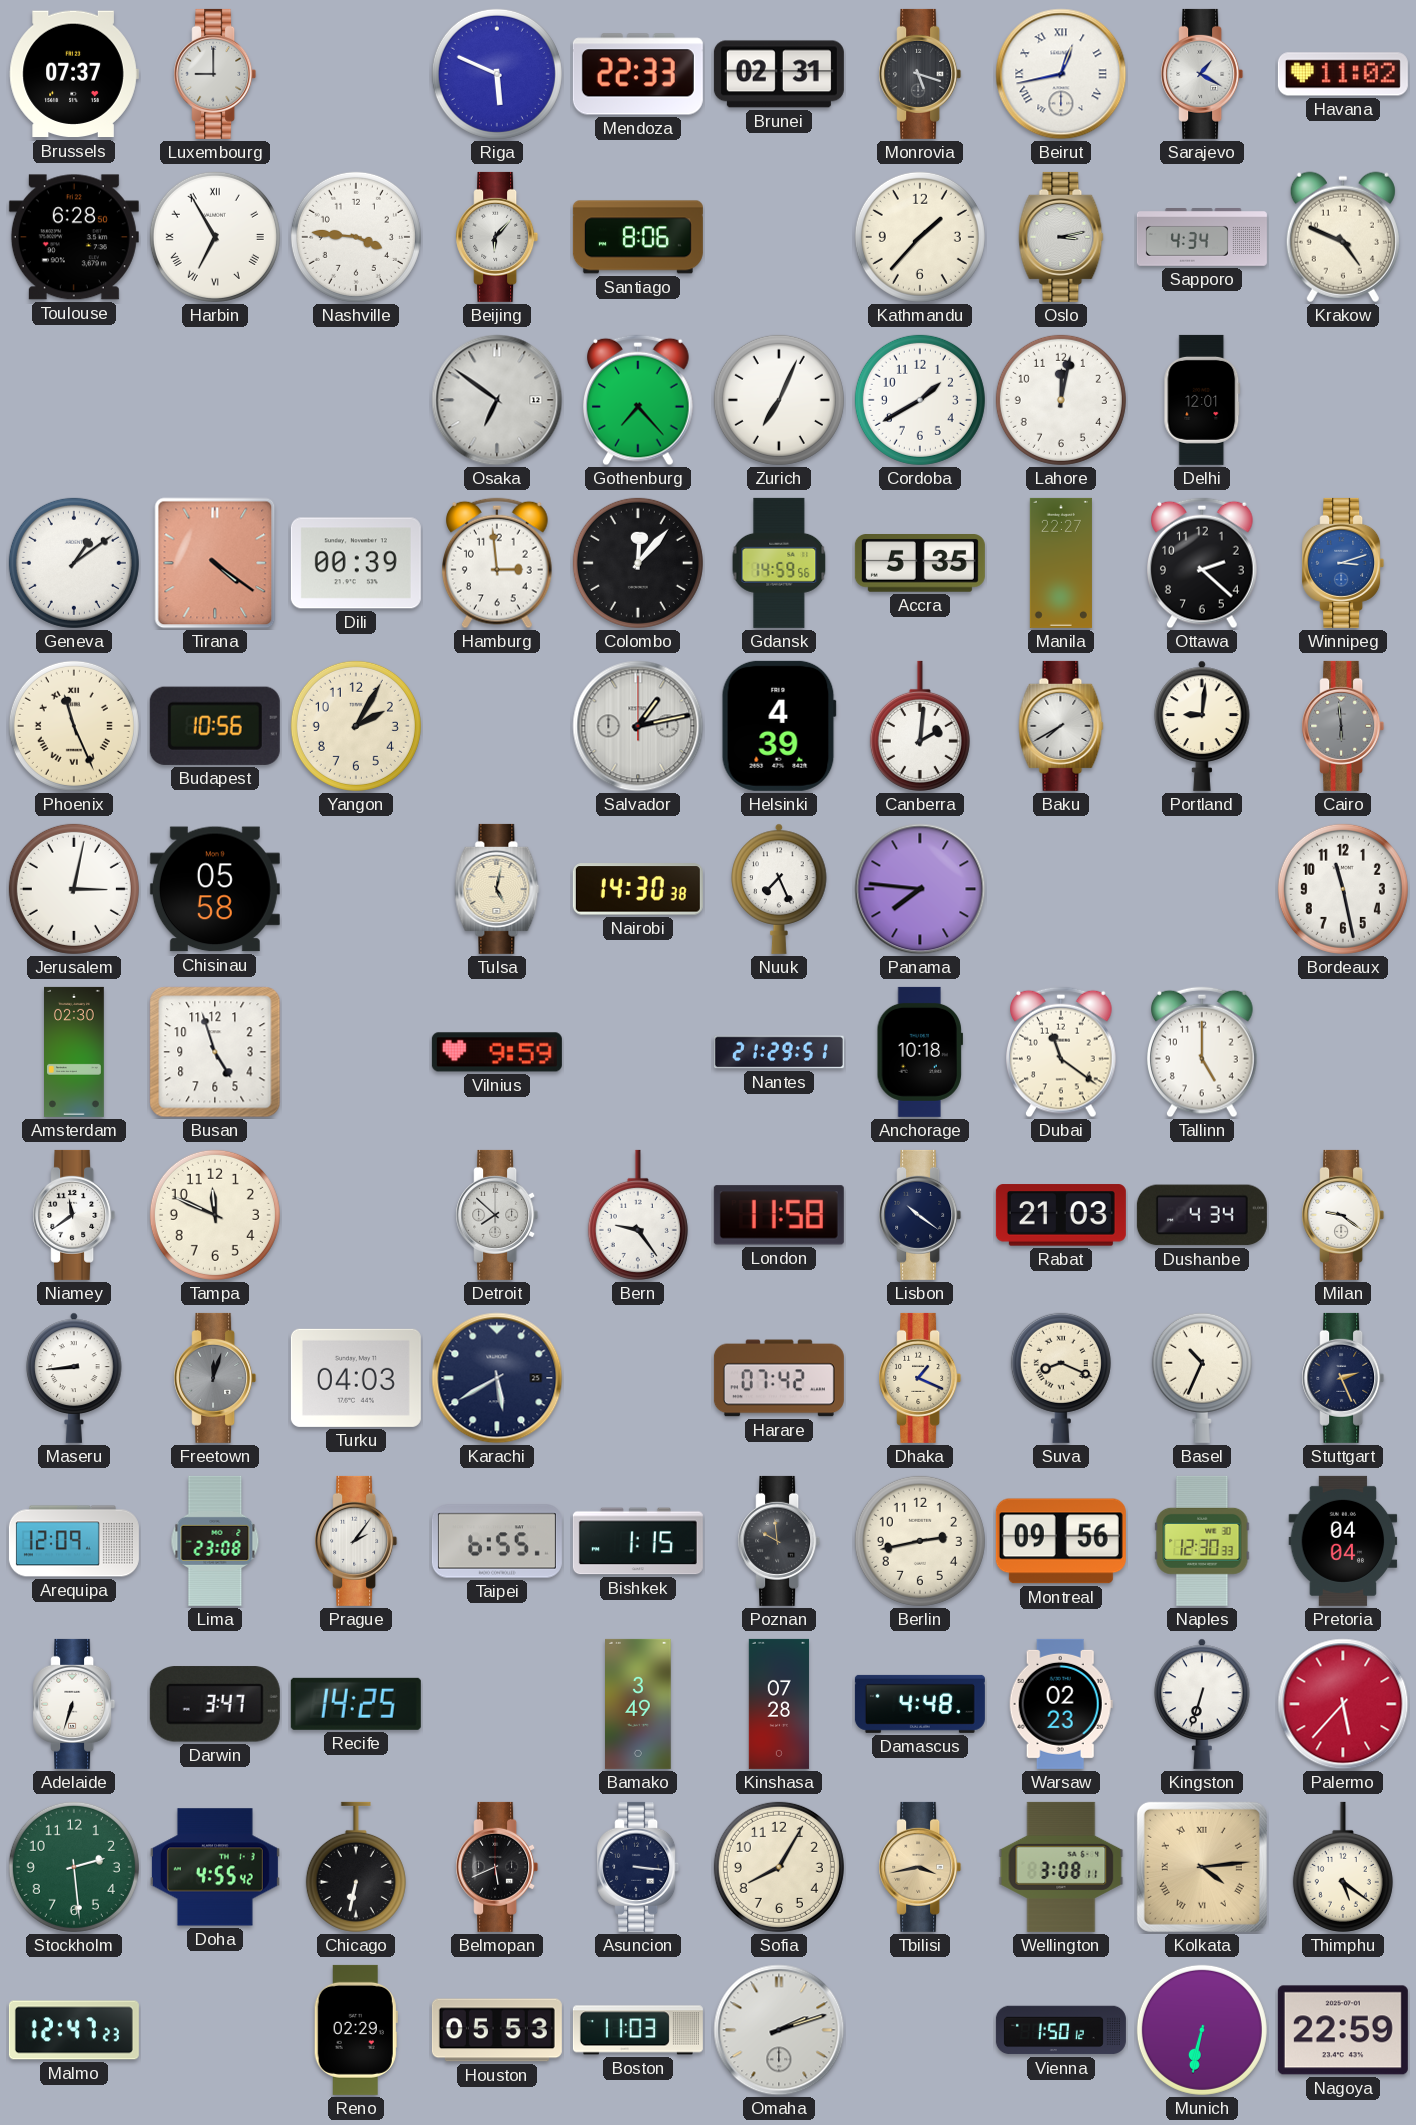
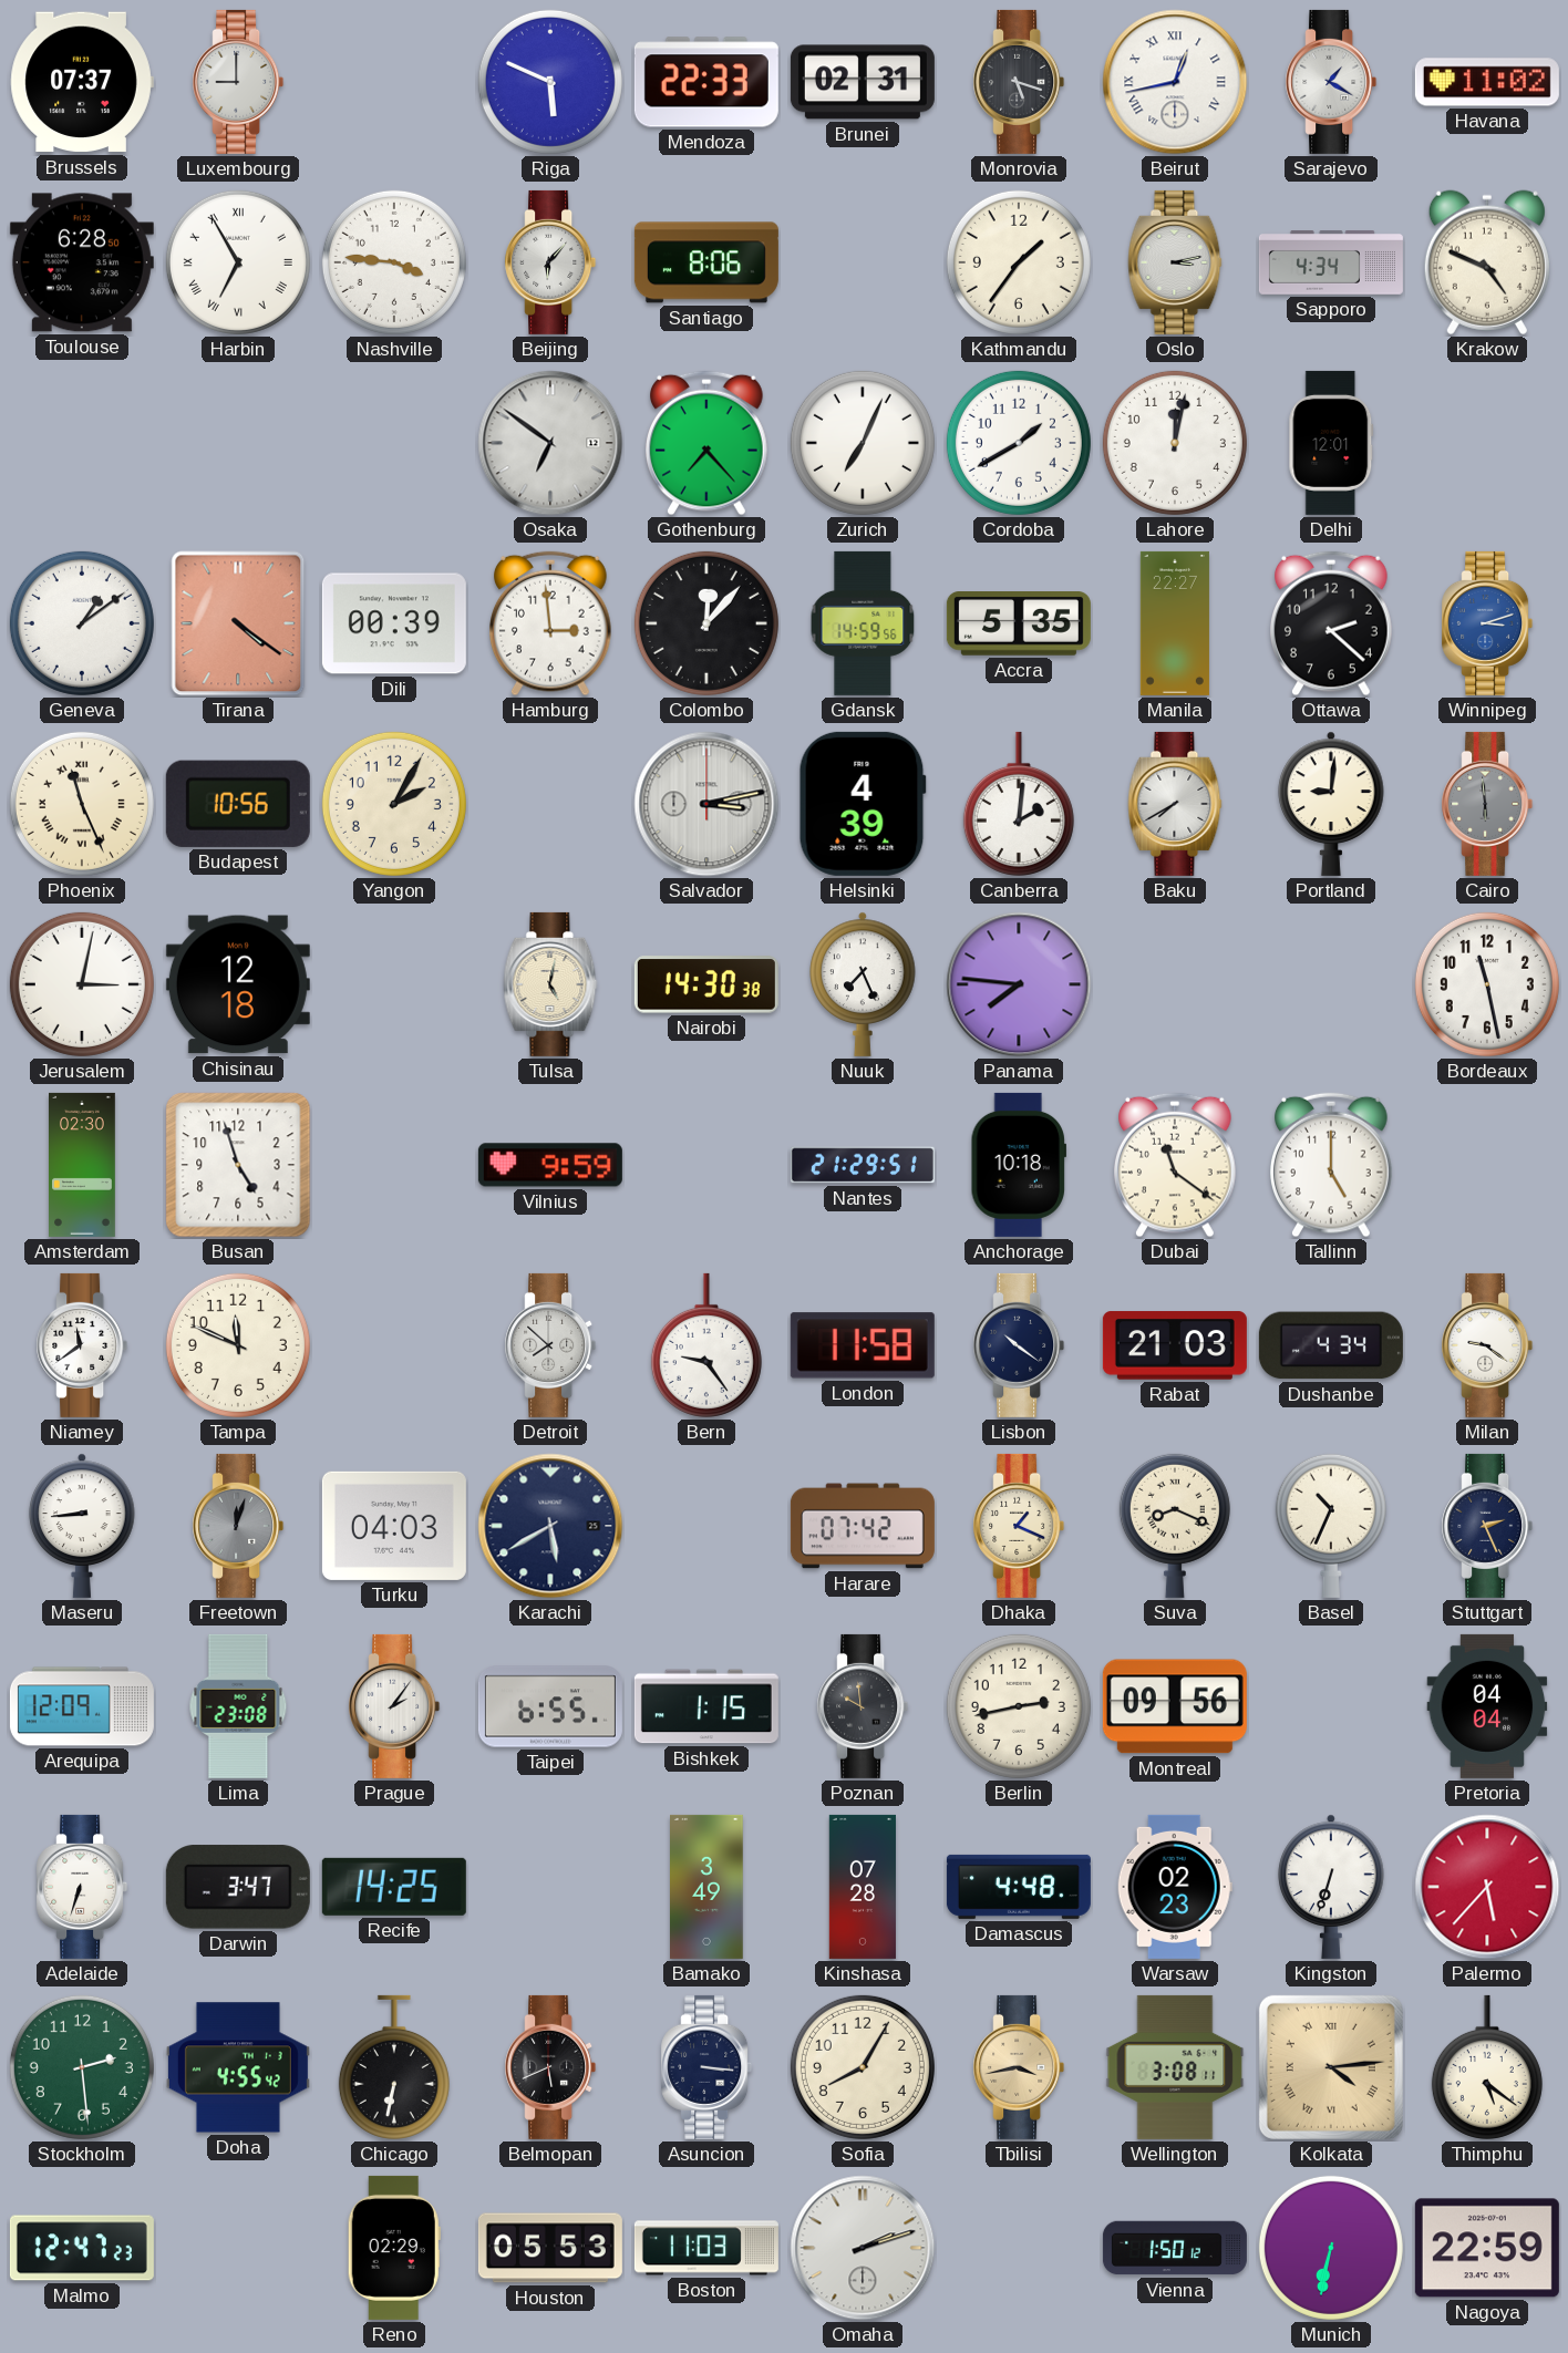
Kathmandu: 1:37 -> 1:36 (1019, 262)
Salvador: 1:13 -> 3:13 (706, 804)
Chisinau: 05:58 -> 12:18 (238, 984)
Naples: 12:30 -> none (1202, 1541)
